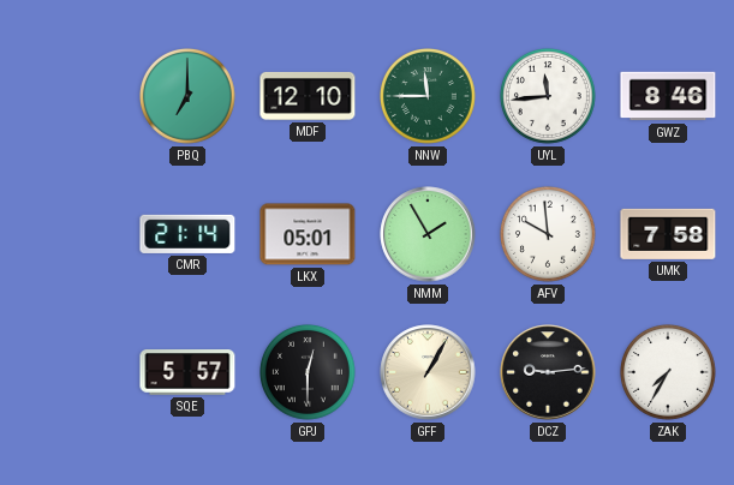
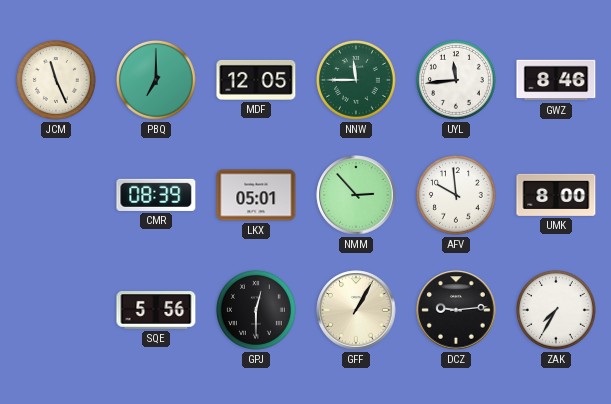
JCM: none -> 11:26 (57, 81)
MDF: 12:10 -> 12:05 (256, 80)
CMR: 21:14 -> 08:39 (156, 195)
NMM: 1:55 -> 2:53 (356, 195)
UMK: 7:58 -> 8:00 (556, 195)
SQE: 5:57 -> 5:56 (156, 310)
